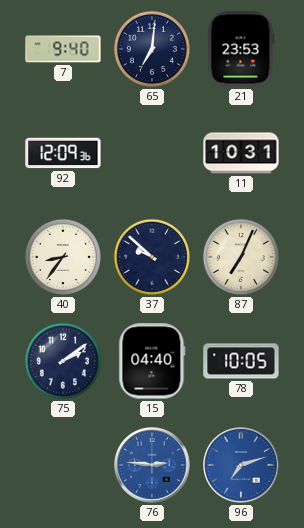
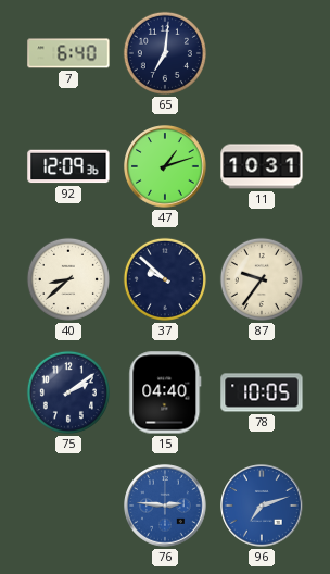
7: 9:40 -> 6:40 (68, 53)
21: 23:53 -> none (241, 49)
47: none -> 1:12 (165, 166)
40: 8:36 -> 8:38 (68, 279)
87: 7:04 -> 9:36 (262, 279)
